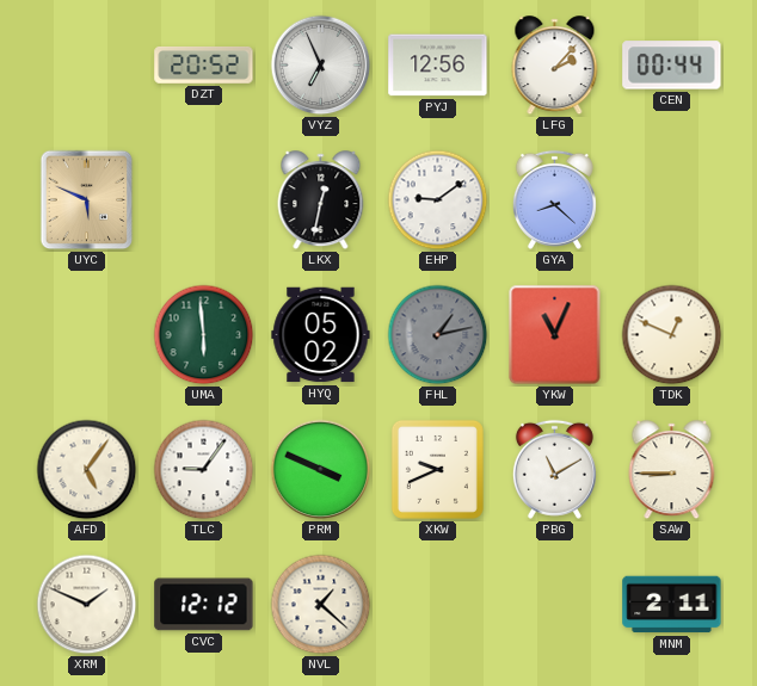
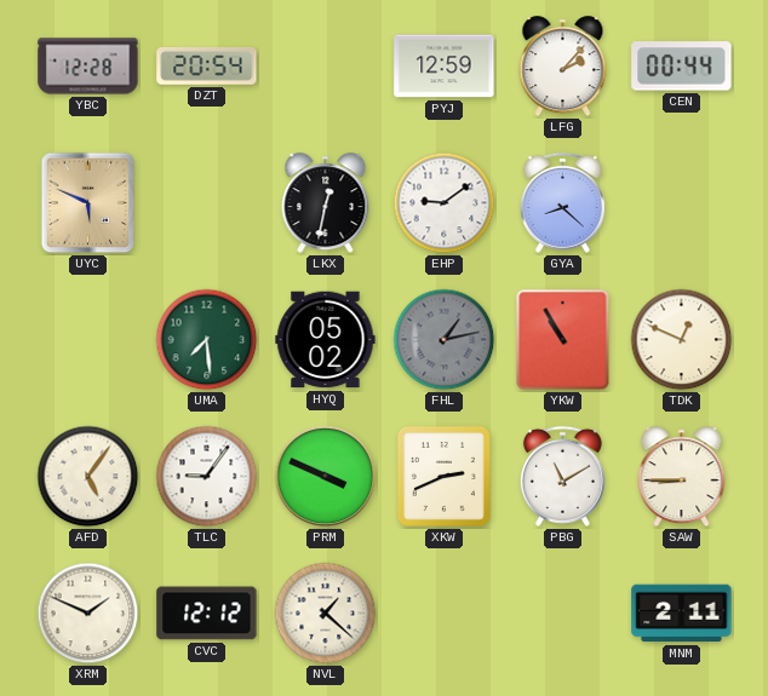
YBC: none -> 12:28 (88, 67)
DZT: 20:52 -> 20:54 (207, 65)
VYZ: 6:56 -> none (321, 66)
PYJ: 12:56 -> 12:59 (445, 67)
UMA: 5:59 -> 7:29 (207, 340)
YKW: 11:04 -> 10:55 (563, 340)
XKW: 9:41 -> 2:41 (443, 476)
